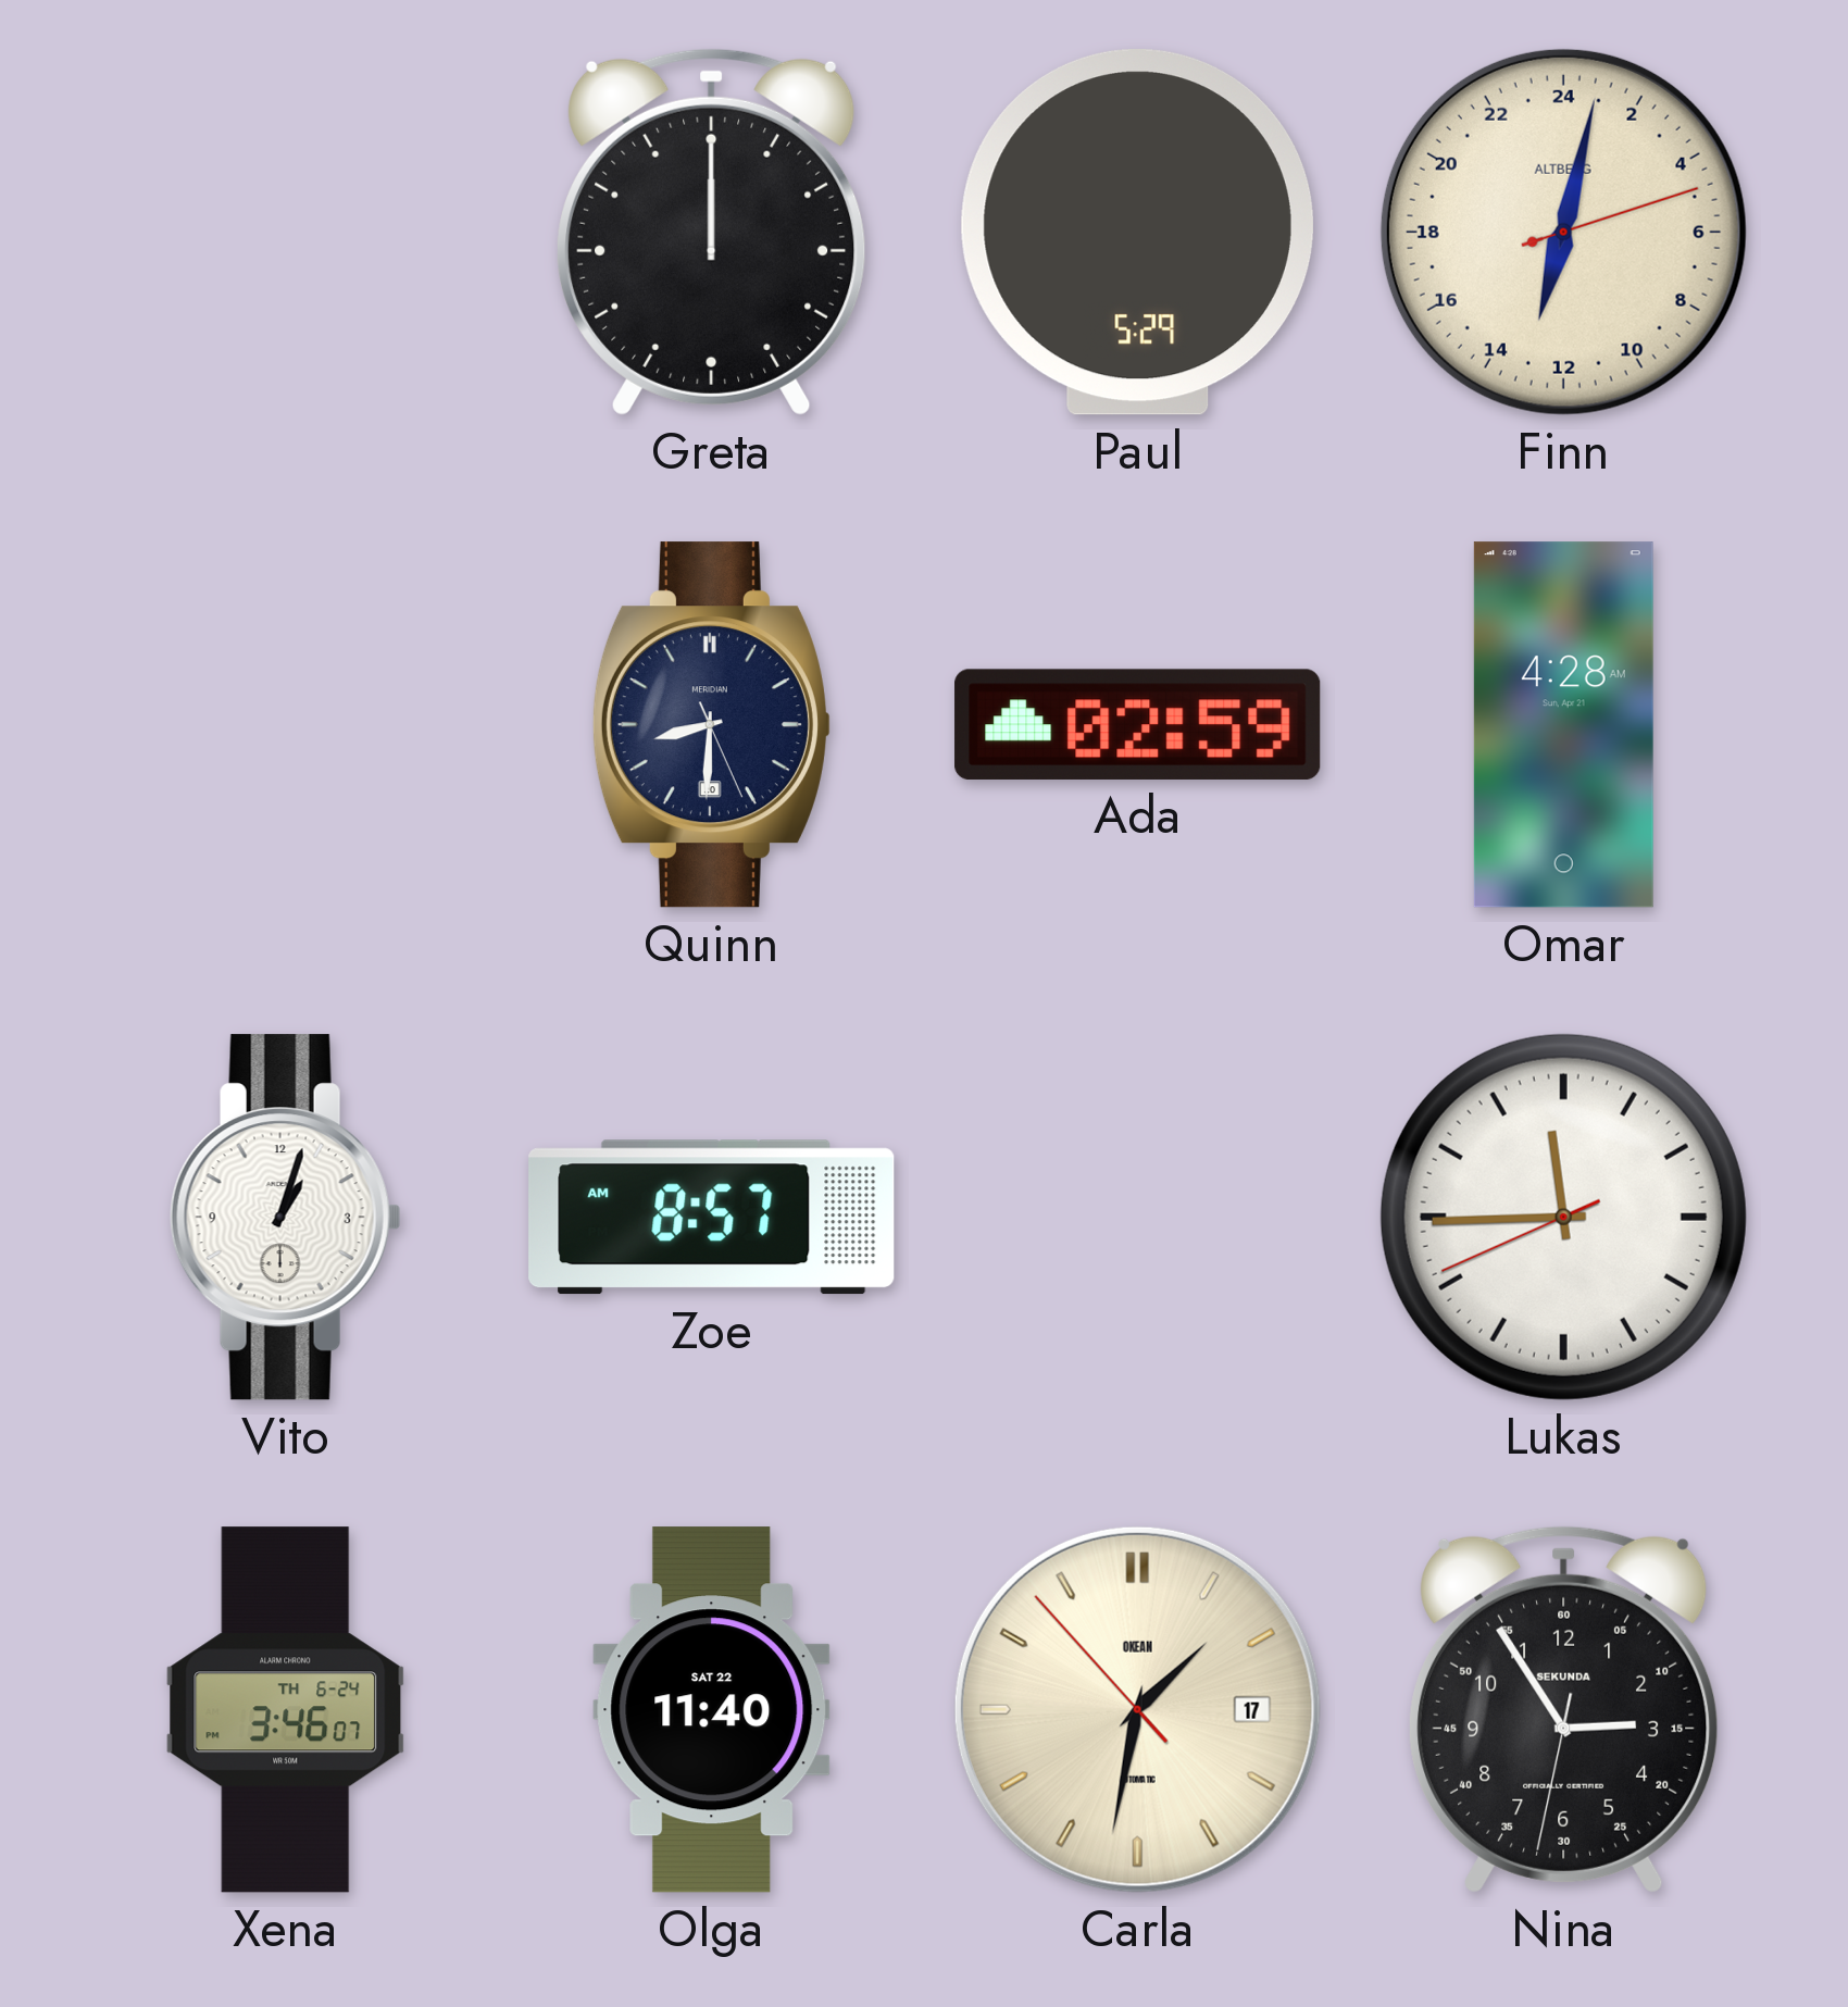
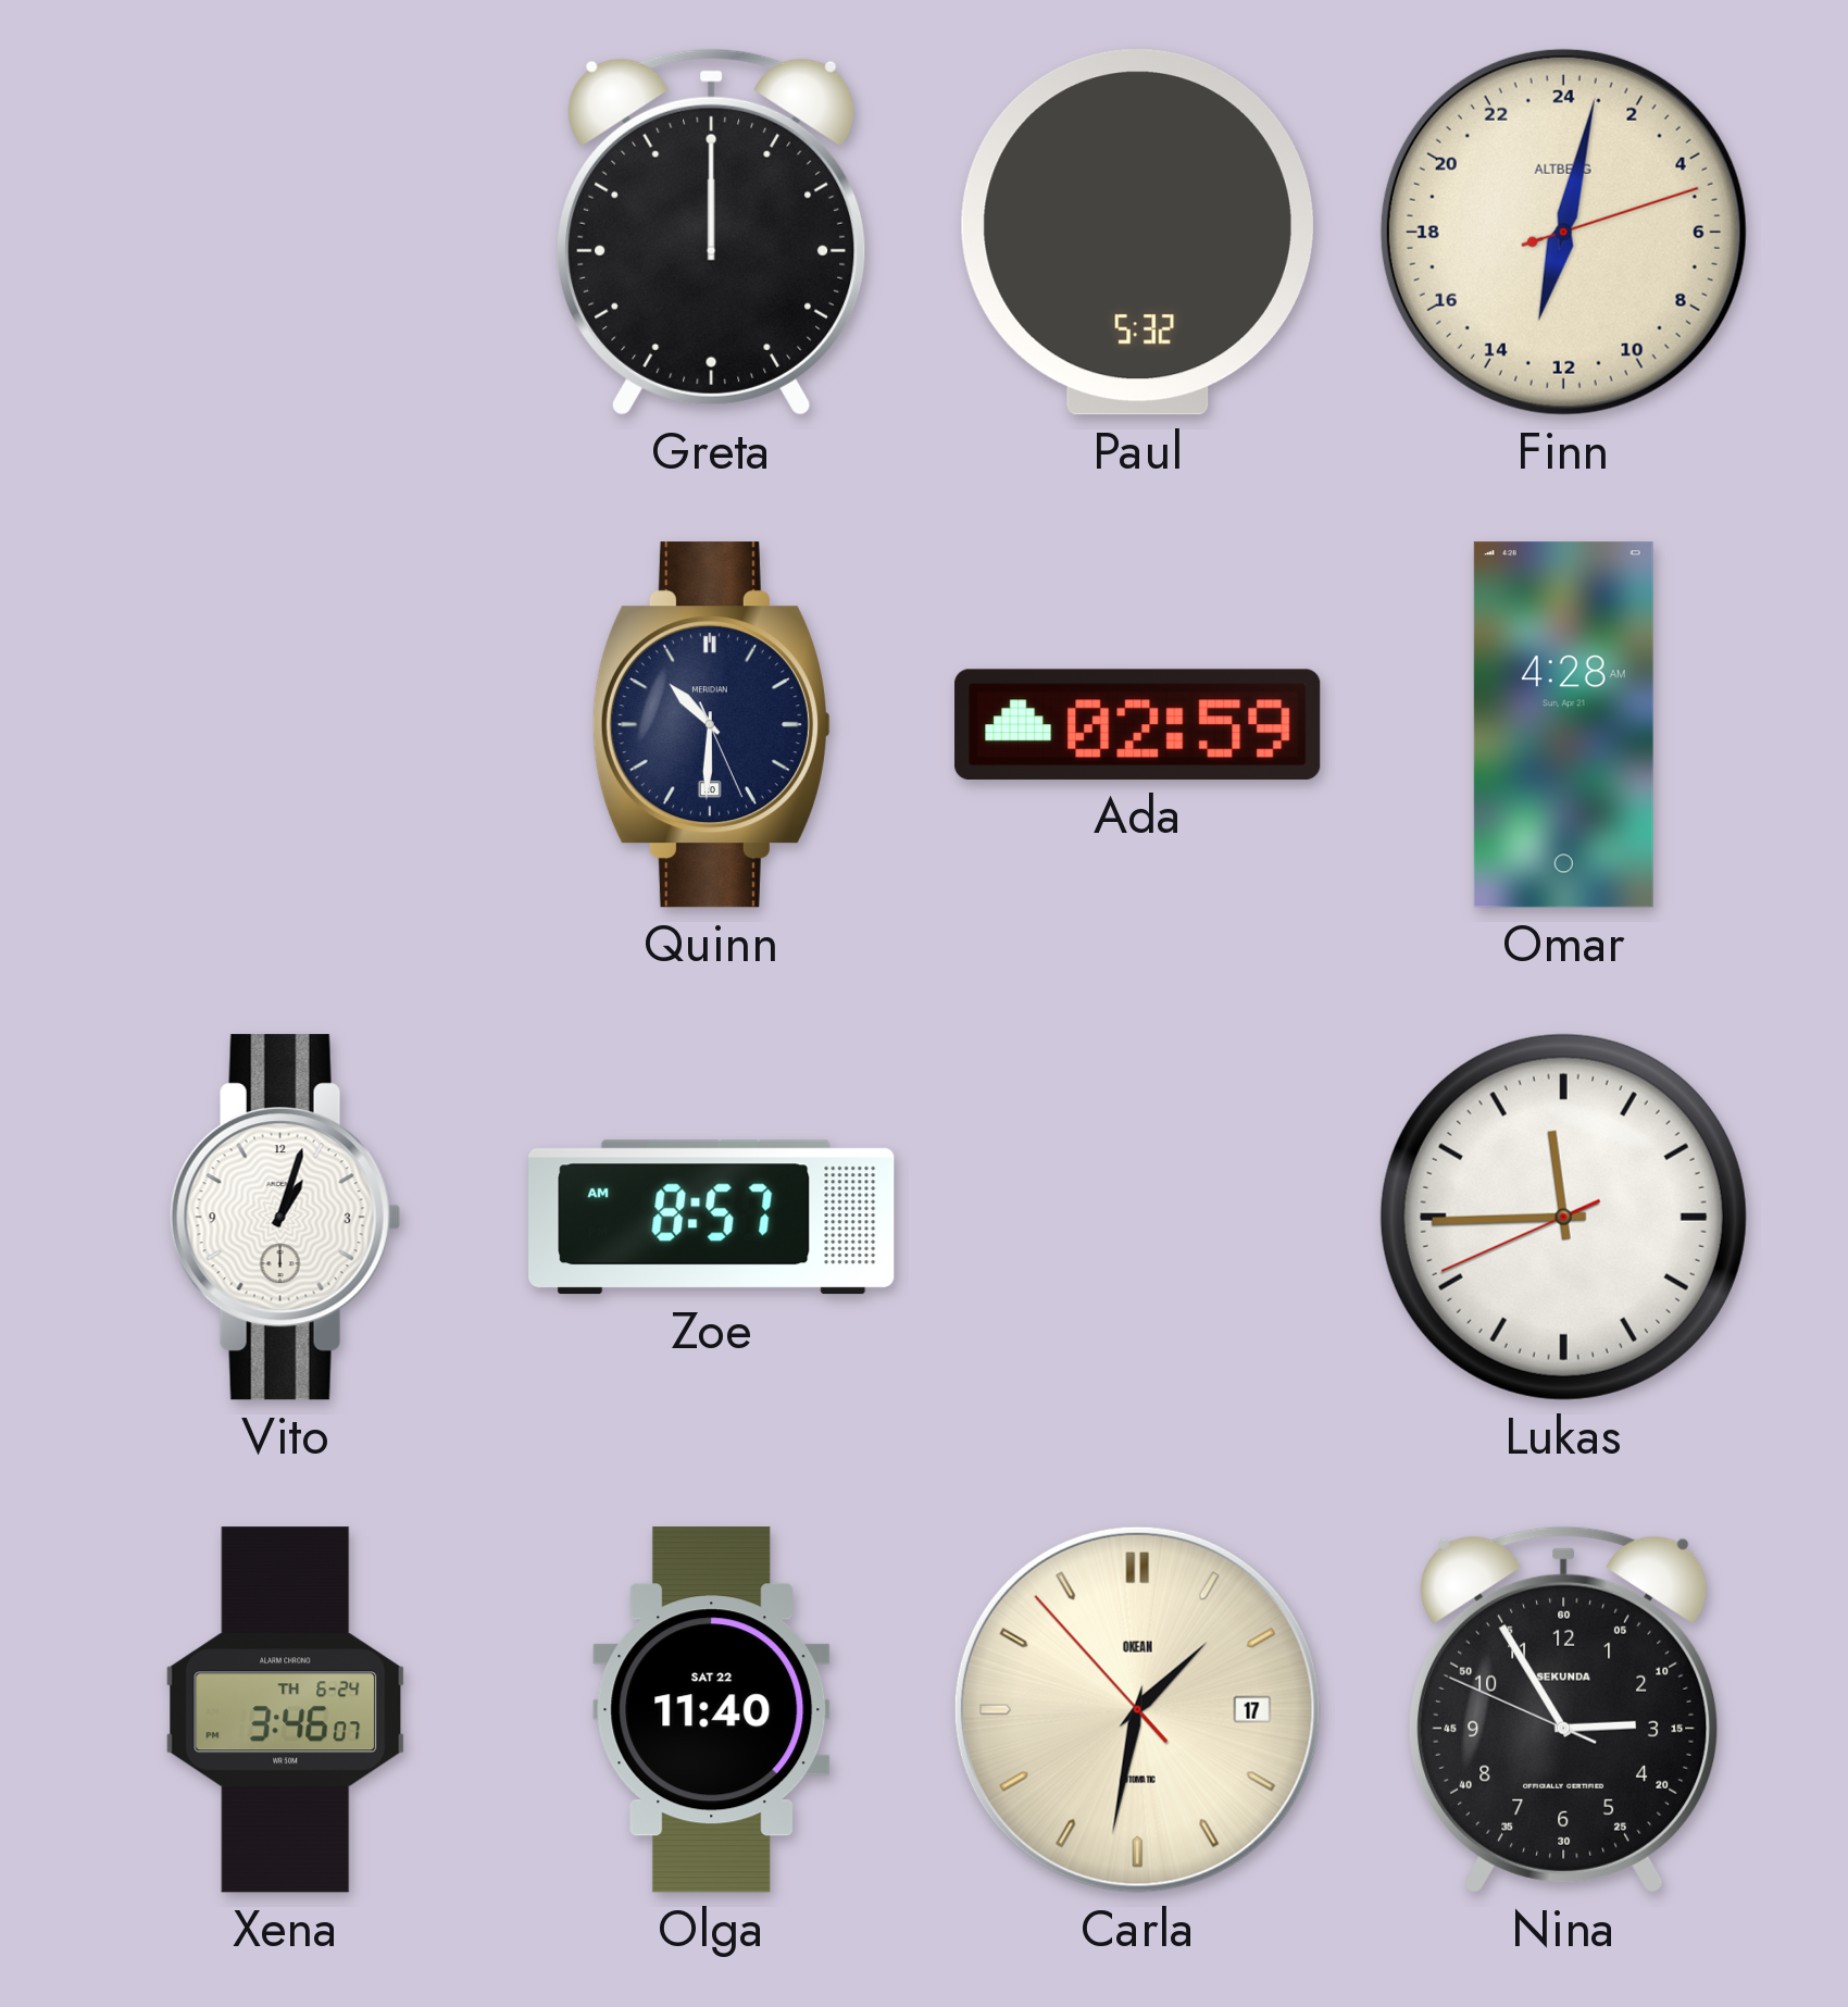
Paul: 5:29 -> 5:32 (1137, 233)
Quinn: 8:30 -> 10:30 (711, 725)
Nina: 2:54:32 -> 2:54:49 (1564, 1709)
